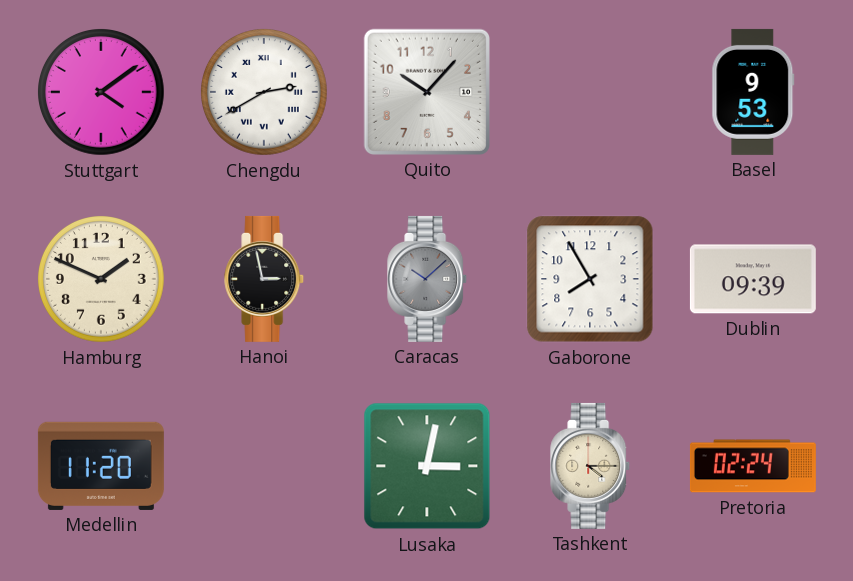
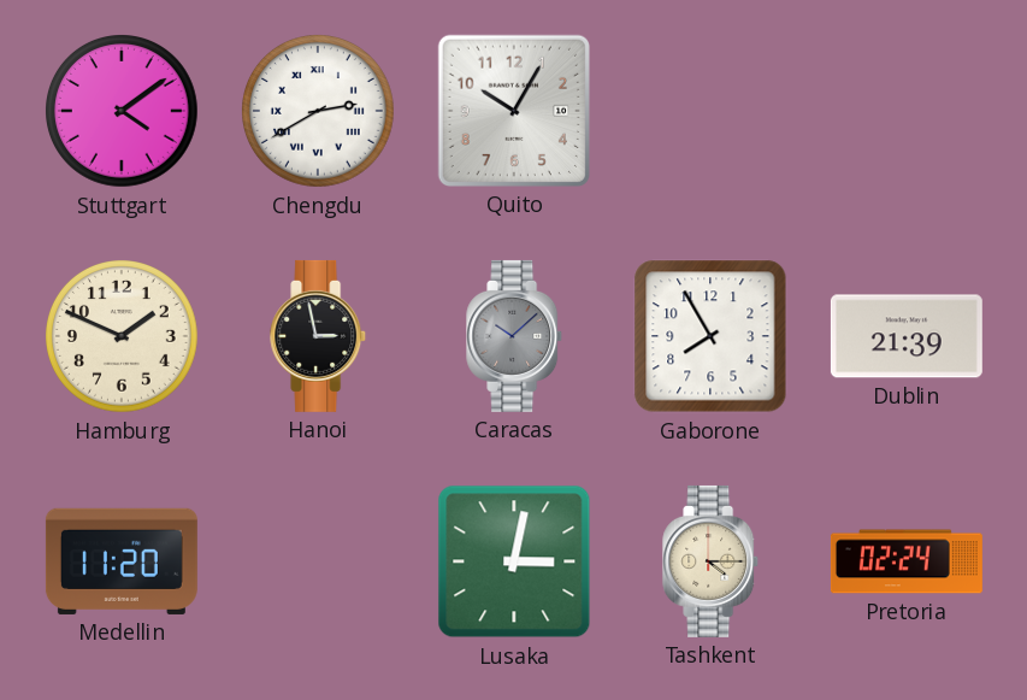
Quito: 10:07 -> 10:05 (514, 111)
Basel: 9:53 -> none (753, 92)
Dublin: 09:39 -> 21:39 (907, 336)
